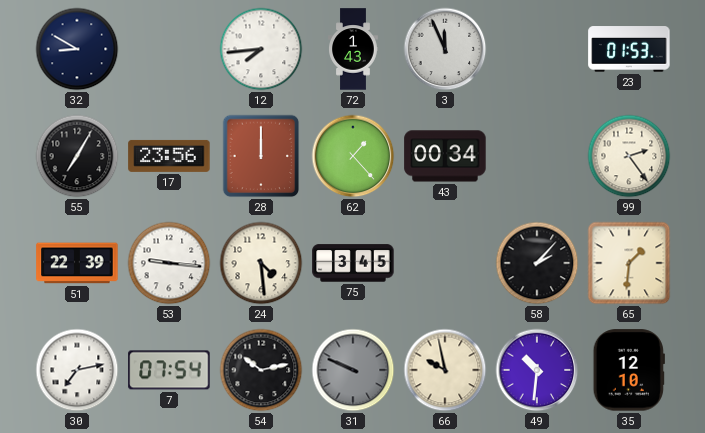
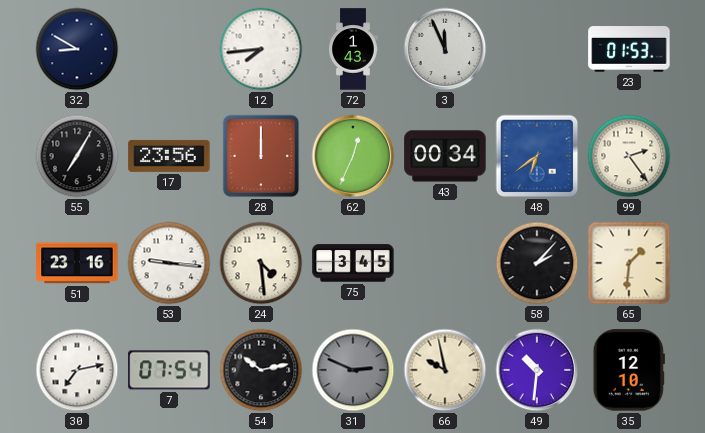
62: 1:23 -> 12:34 (353, 156)
48: none -> 6:39 (537, 156)
51: 22:39 -> 23:16 (77, 263)
31: 9:49 -> 2:49 (353, 370)
